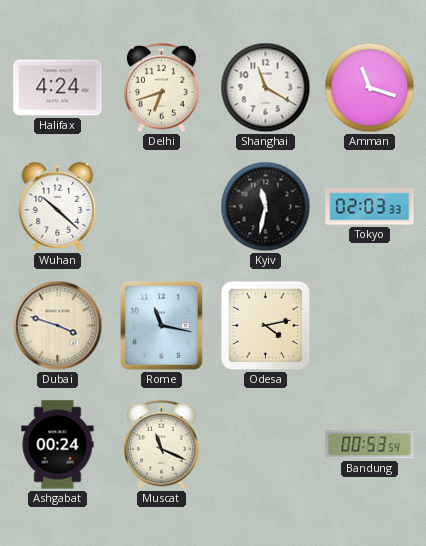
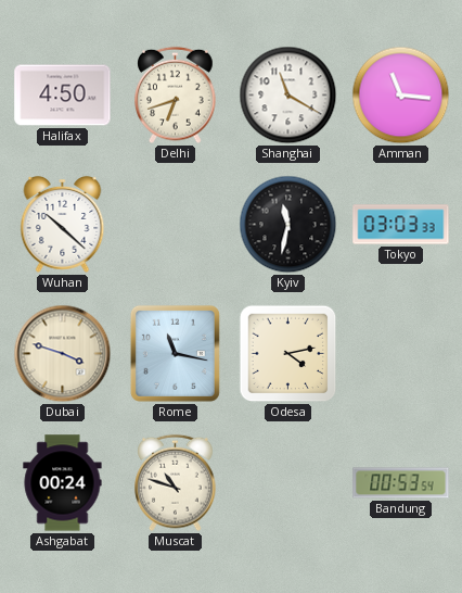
Halifax: 4:24 -> 4:50 (63, 96)
Amman: 11:18 -> 11:16 (401, 96)
Tokyo: 02:03 -> 03:03 (401, 225)
Muscat: 11:19 -> 10:48 (176, 483)
